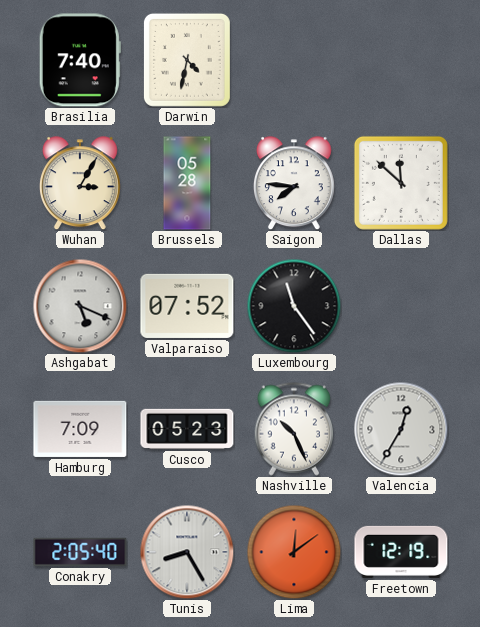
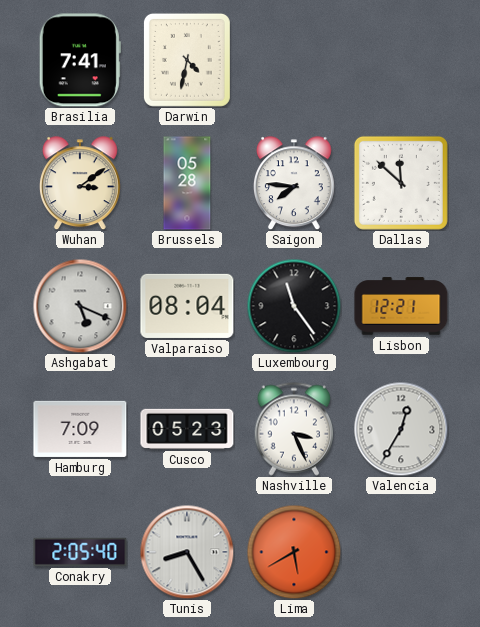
Brasilia: 7:40 -> 7:41 (80, 60)
Wuhan: 3:05 -> 3:09 (80, 183)
Valparaiso: 07:52 -> 08:04 (187, 306)
Lisbon: none -> 12:21 (401, 306)
Nashville: 10:26 -> 3:26 (294, 429)
Lima: 12:09 -> 5:40 (294, 552)
Freetown: 12:19 -> none (401, 552)
